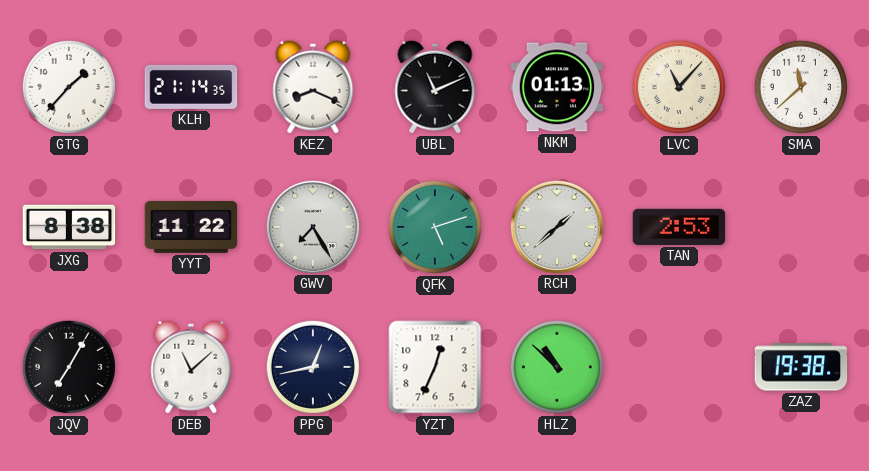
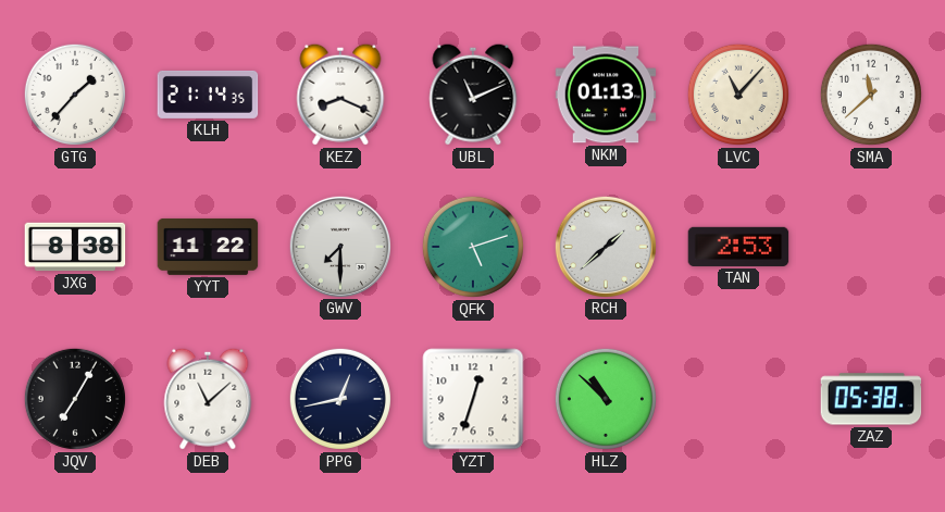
GWV: 7:25 -> 7:30 (339, 246)
YZT: 12:34 -> 12:33 (473, 399)
ZAZ: 19:38 -> 05:38 (871, 399)
